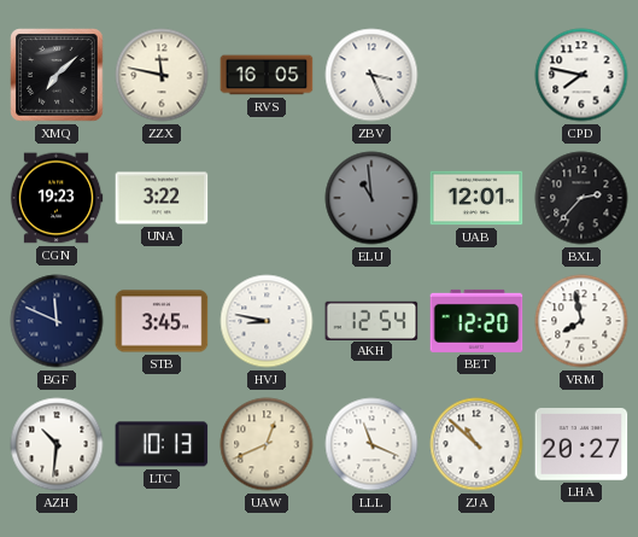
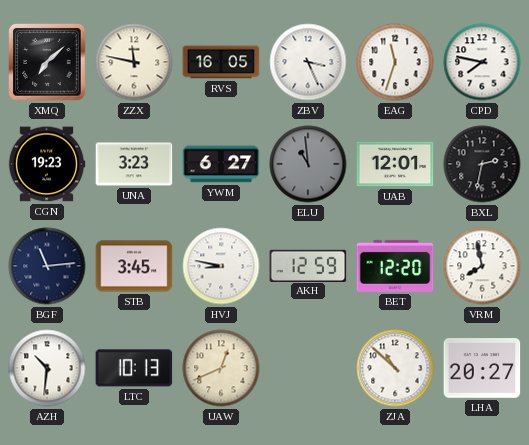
EAG: none -> 11:33 (395, 62)
UNA: 3:22 -> 3:23 (134, 164)
YWM: none -> 6:27 (221, 164)
BXL: 2:37 -> 2:32 (482, 164)
BGF: 11:49 -> 11:14 (47, 266)
AKH: 12:54 -> 12:59 (308, 265)
LLL: 11:19 -> none (371, 444)
